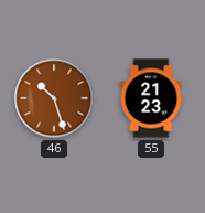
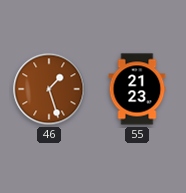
46: 10:27 -> 1:27 (49, 89)
